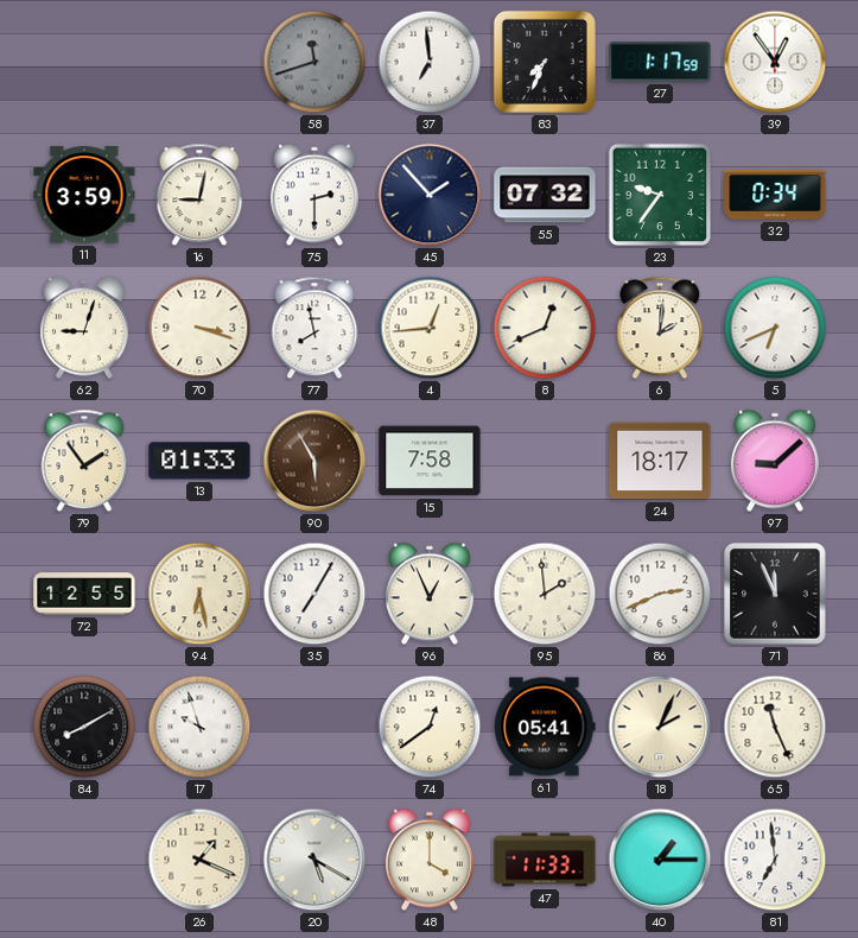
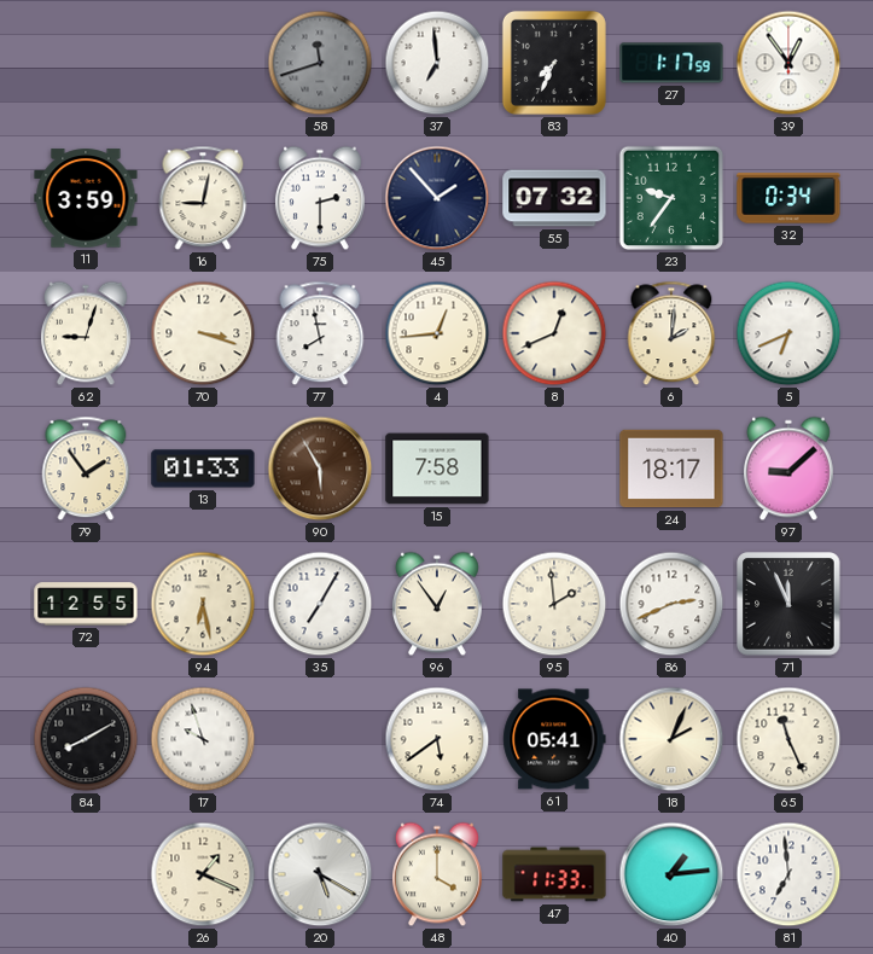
96: 12:56 -> 12:54 (437, 604)
74: 12:39 -> 5:39 (437, 739)
40: 1:15 -> 1:14 (671, 874)
